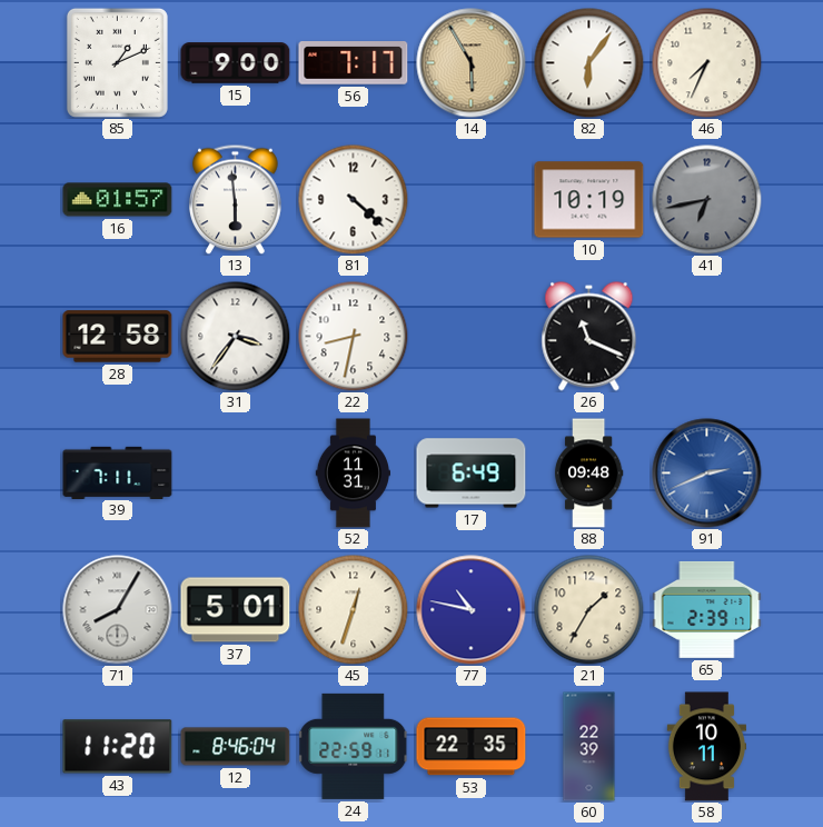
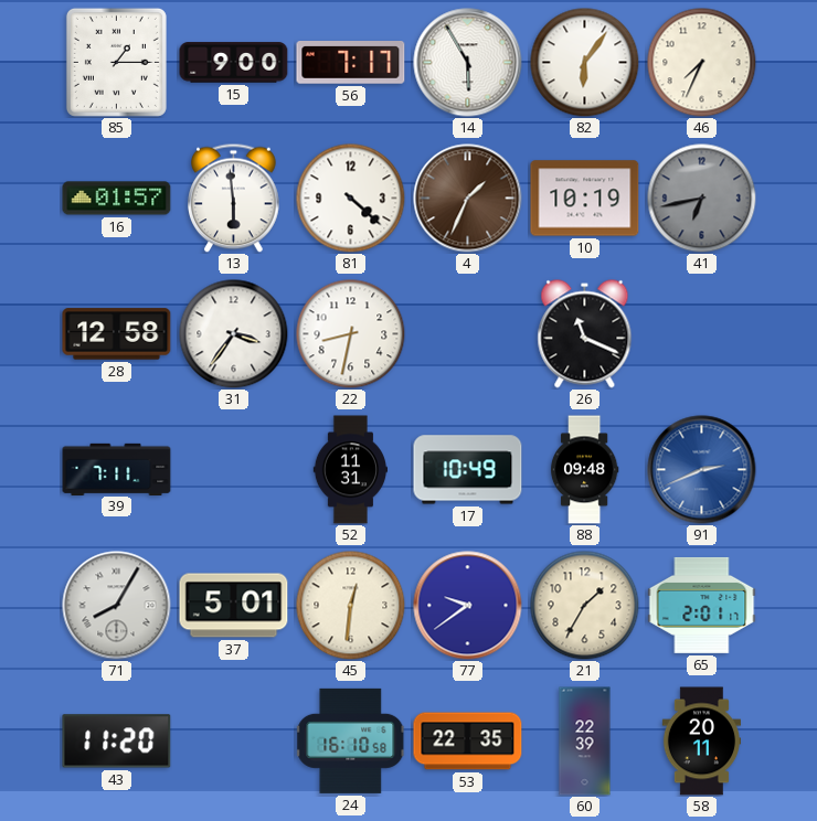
85: 1:11 -> 1:15 (116, 62)
14 dial: champagne -> white (468, 63)
4: none -> 1:34 (468, 199)
17: 6:49 -> 10:49 (468, 470)
45: 12:33 -> 12:31 (351, 606)
77: 10:47 -> 9:39 (468, 606)
65: 2:39 -> 2:01 (702, 605)
12: 8:46 -> none (236, 747)
24: 22:59 -> 16:10 (351, 740)
58: 10:11 -> 20:11 (701, 742)
